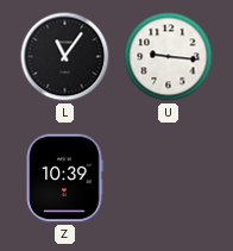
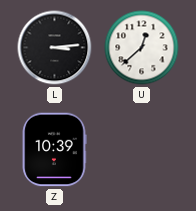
L: 11:06 -> 3:14 (55, 48)
U: 9:16 -> 12:38 (142, 48)
